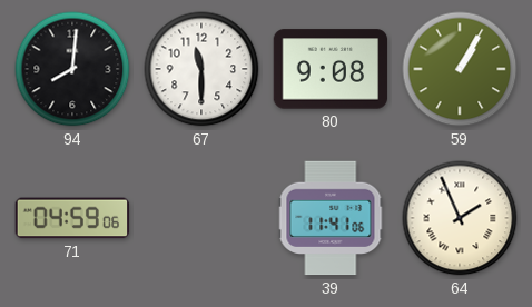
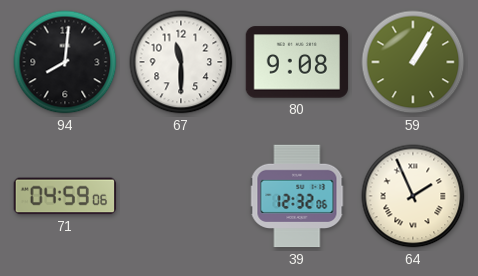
39: 11:41 -> 12:32 (297, 196)
